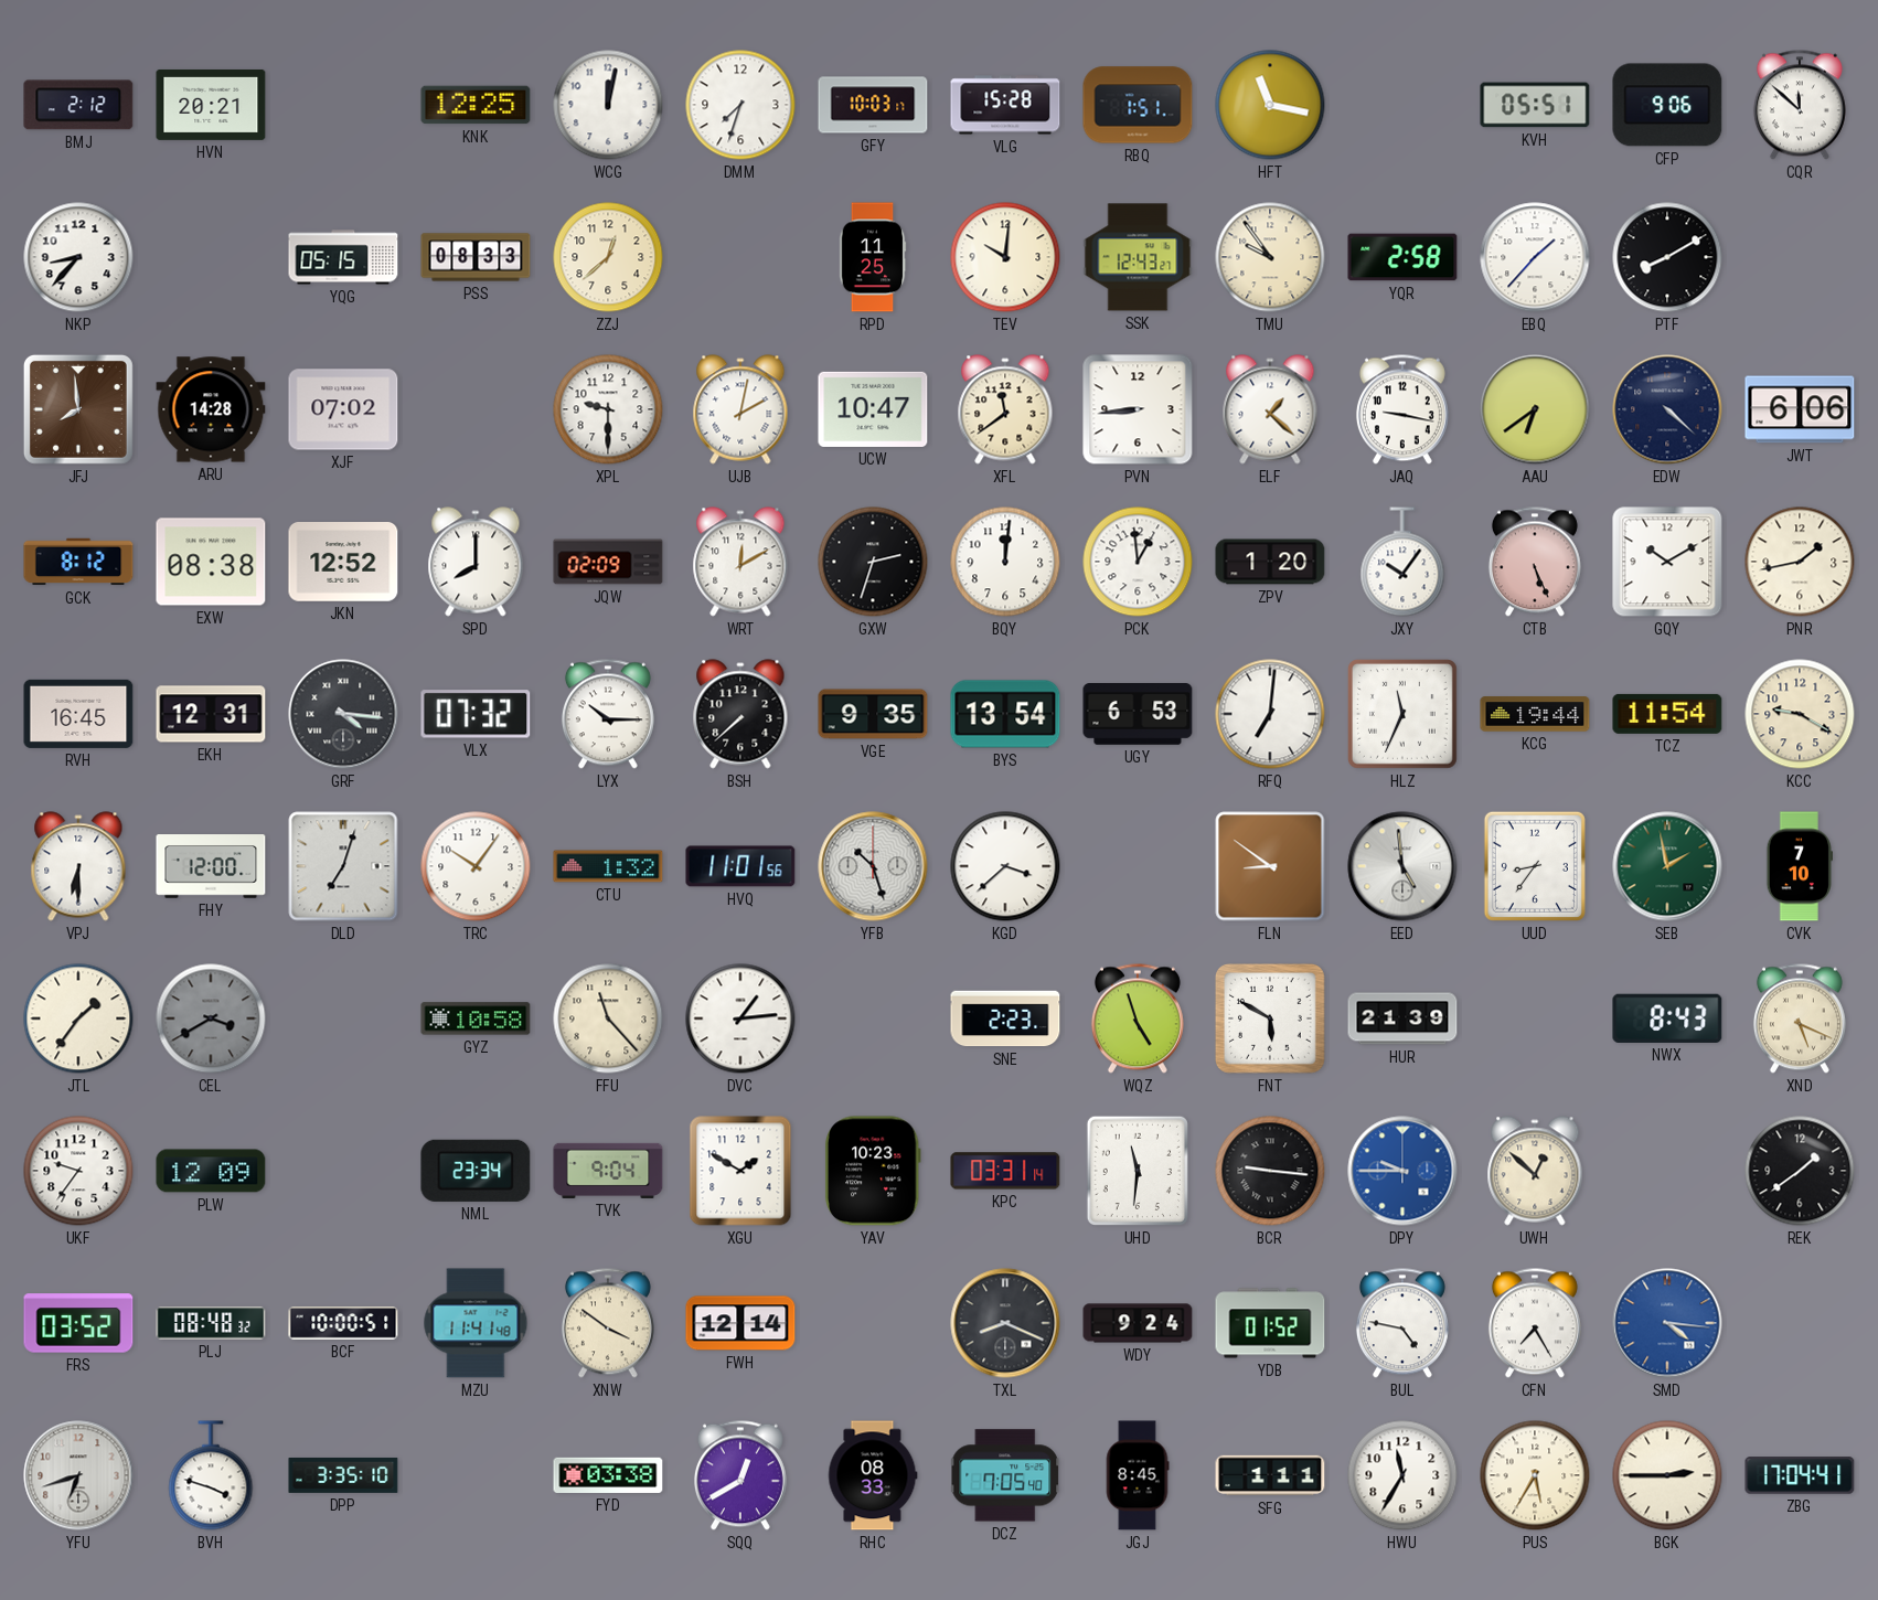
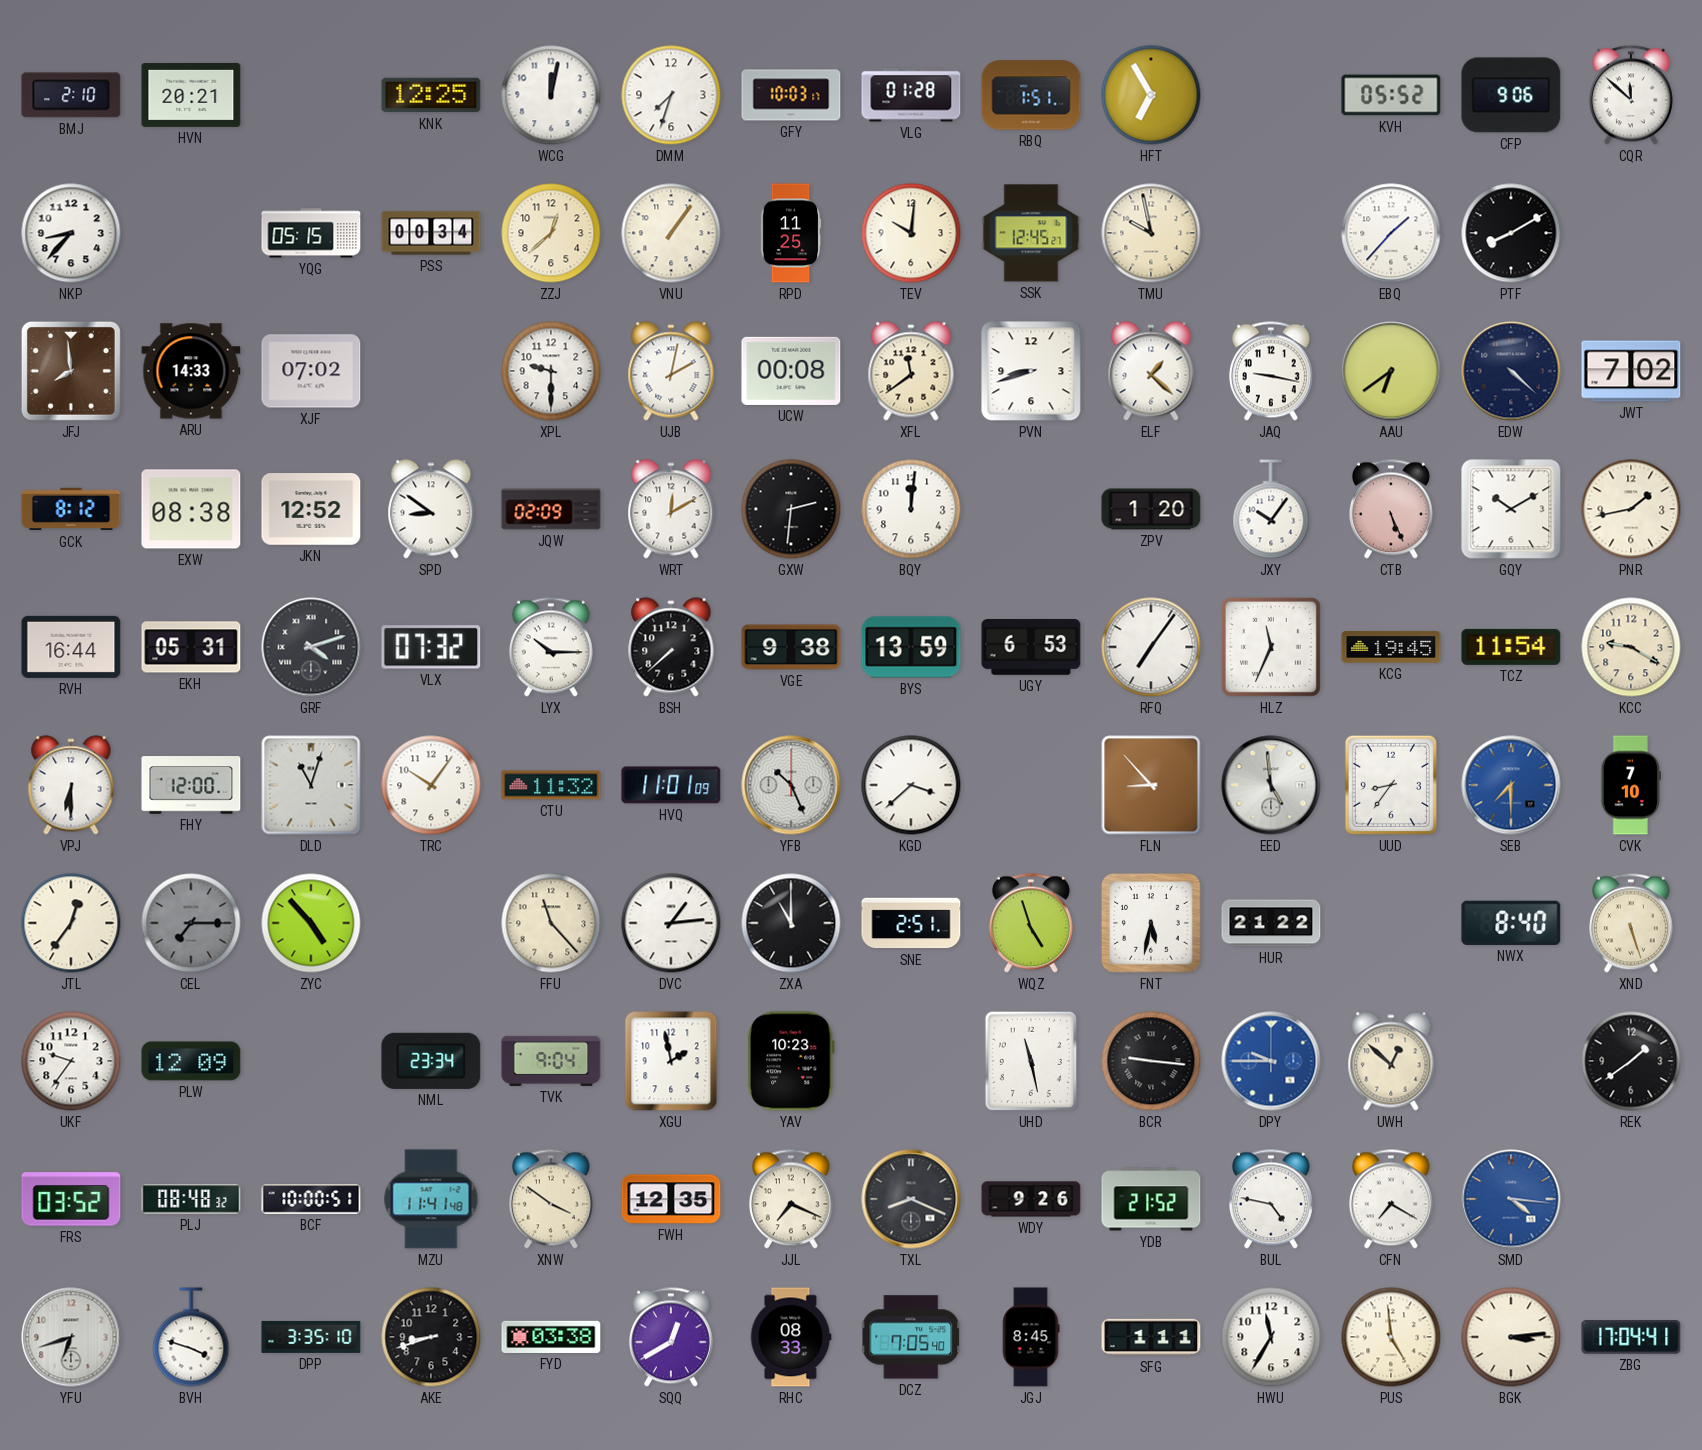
BMJ: 2:12 -> 2:10 (71, 95)
VLG: 15:28 -> 01:28 (911, 95)
HFT: 11:17 -> 6:55 (1151, 95)
KVH: 05:51 -> 05:52 (1391, 95)
PSS: 08:33 -> 00:34 (431, 233)
VNU: none -> 1:06 (671, 233)
SSK: 12:43 -> 12:45 (1031, 233)
TMU: 9:54 -> 9:58 (1151, 233)
YQR: 2:58 -> none (1402, 257)
ARU: 14:28 -> 14:33 (191, 371)
UCW: 10:47 -> 00:08 (791, 371)
PVN: 8:44 -> 8:42 (1031, 371)
JWT: 6:06 -> 7:02 (1631, 371)
SPD: 8:00 -> 8:51 (431, 509)
GXW: 2:33 -> 2:31 (791, 509)
PCK: 12:59 -> none (1138, 562)
RVH: 16:45 -> 16:44 (71, 647)
EKH: 12:31 -> 05:31 (191, 647)
GRF: 4:16 -> 4:12 (311, 647)
VGE: 9:35 -> 9:38 (791, 647)
BYS: 13:54 -> 13:59 (911, 647)
RFQ: 7:01 -> 7:06 (1151, 647)
KCG: 19:44 -> 19:45 (1391, 647)
DLD: 7:03 -> 11:03 (311, 785)
CTU: 1:32 -> 11:32 (551, 785)
HVQ: 11:01:56 -> 11:01:09 (671, 785)
YFB: 10:27 -> 10:26 (791, 785)
FLN: 8:51 -> 8:53 (1151, 785)
SEB: 1:58 -> 7:30 (1511, 785)
SEB dial: green -> blue (1511, 785)
JTL: 1:36 -> 12:36 (71, 923)
CEL: 3:40 -> 7:15 (191, 923)
ZYC: none -> 4:53 (311, 923)
GYZ: 10:58 -> none (476, 1018)
ZXA: none -> 11:00 (791, 923)
SNE: 2:23 -> 2:51 (911, 923)
FNT: 5:50 -> 5:32 (1151, 923)
HUR: 21:39 -> 21:22 (1271, 923)
NWX: 8:43 -> 8:40 (1511, 923)
XND: 5:19 -> 5:27 (1631, 923)
XGU: 1:50 -> 1:58 (671, 1061)
KPC: 03:31 -> none (1005, 1171)
UHD: 11:31 -> 11:28 (1031, 1061)
FWH: 12:14 -> 12:35 (671, 1199)
JJL: none -> 7:19 (791, 1199)
WDY: 9:24 -> 9:26 (1031, 1199)
YDB: 01:52 -> 21:52 (1151, 1199)
CFN: 7:25 -> 7:20 (1391, 1199)
AKE: none -> 8:42 (431, 1337)
PUS: 5:35 -> 4:59 (1391, 1337)
BGK: 2:45 -> 3:14 (1511, 1337)
